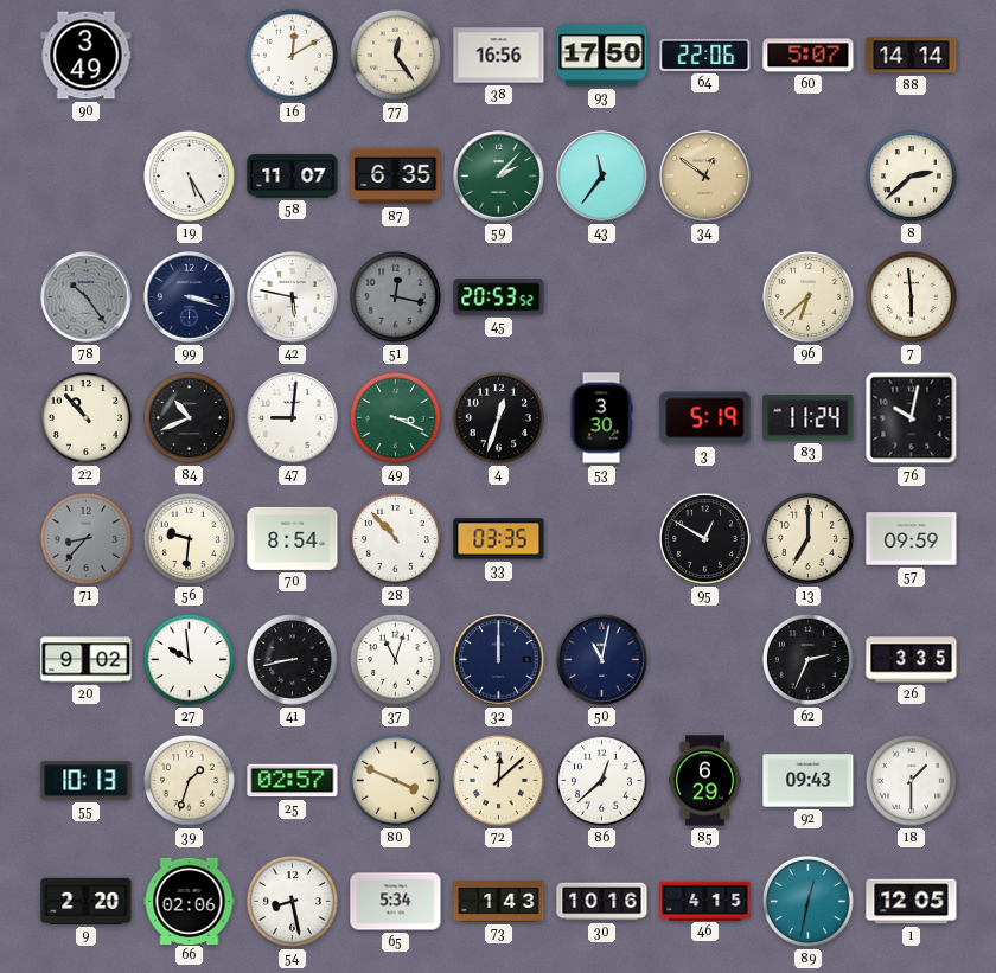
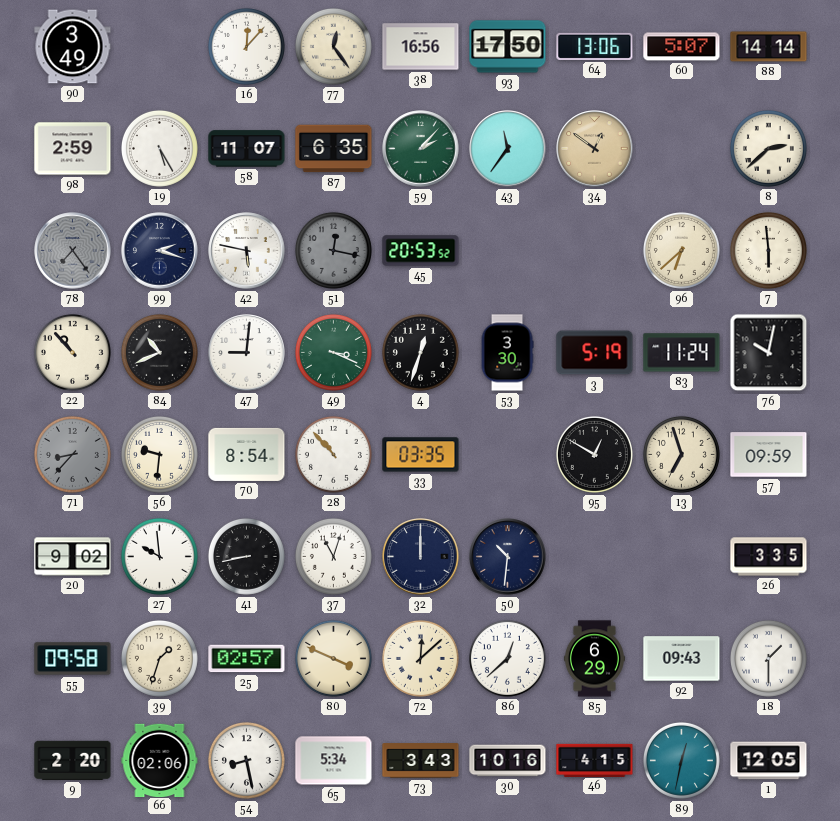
16: 12:10 -> 12:07 (246, 46)
64: 22:06 -> 13:06 (595, 46)
98: none -> 2:59 (73, 149)
78: 10:24 -> 7:24 (73, 251)
99: 3:18 -> 2:18 (160, 251)
13: 7:00 -> 6:57 (681, 454)
50: 11:02 -> 10:31 (508, 557)
62: 2:34 -> none (807, 659)
55: 10:13 -> 09:58 (73, 659)
73: 1:43 -> 3:43 (421, 761)
